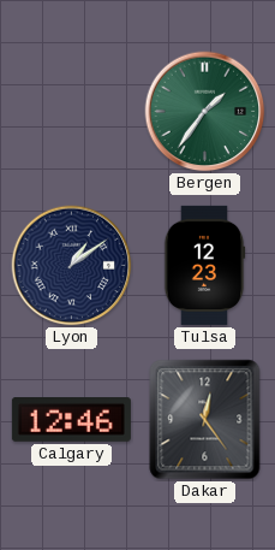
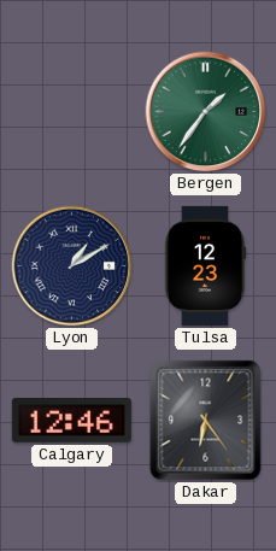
Lyon: 1:09 -> 1:10 (72, 266)
Dakar: 12:24 -> 6:24 (206, 421)
